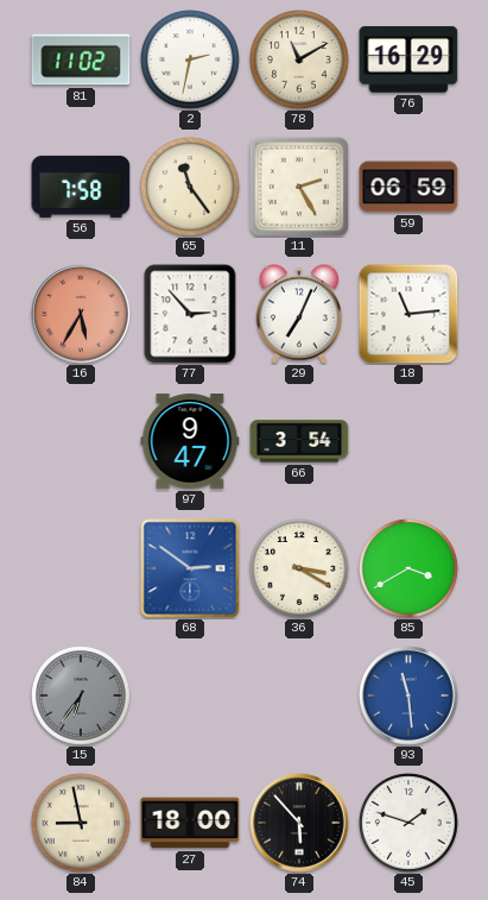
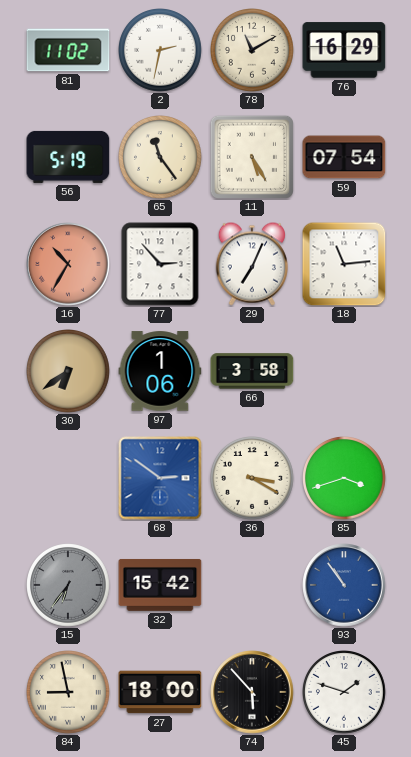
56: 7:58 -> 5:19 (68, 157)
11: 2:25 -> 5:25 (252, 157)
59: 06:59 -> 07:54 (344, 157)
16: 5:35 -> 10:35 (68, 264)
30: none -> 6:39 (69, 372)
97: 9:47 -> 1:06 (160, 371)
66: 3:54 -> 3:58 (252, 371)
85: 3:40 -> 3:42 (345, 479)
32: none -> 15:42 (160, 585)
93: 11:29 -> 10:54 (344, 585)
